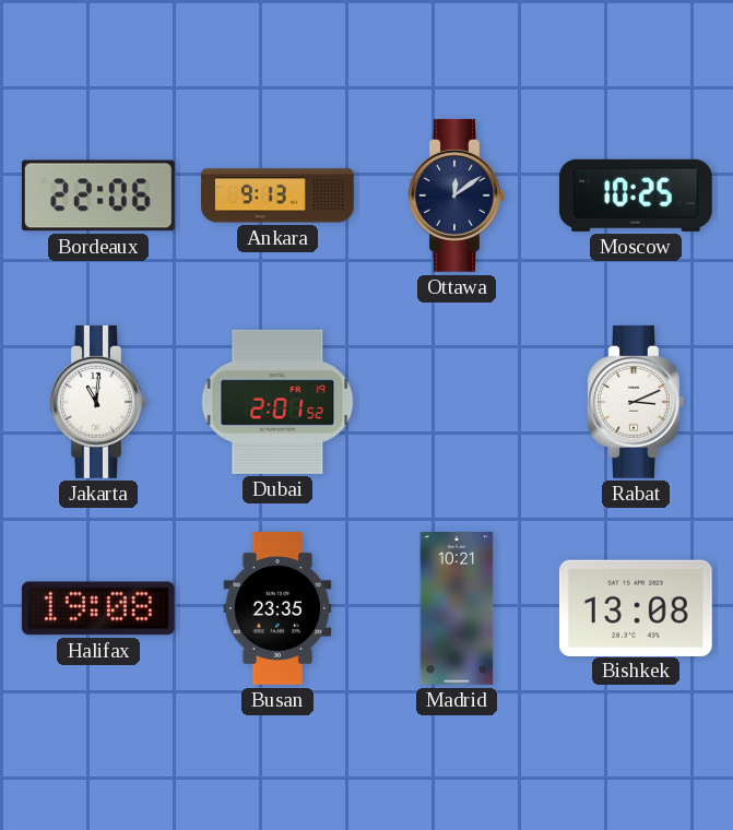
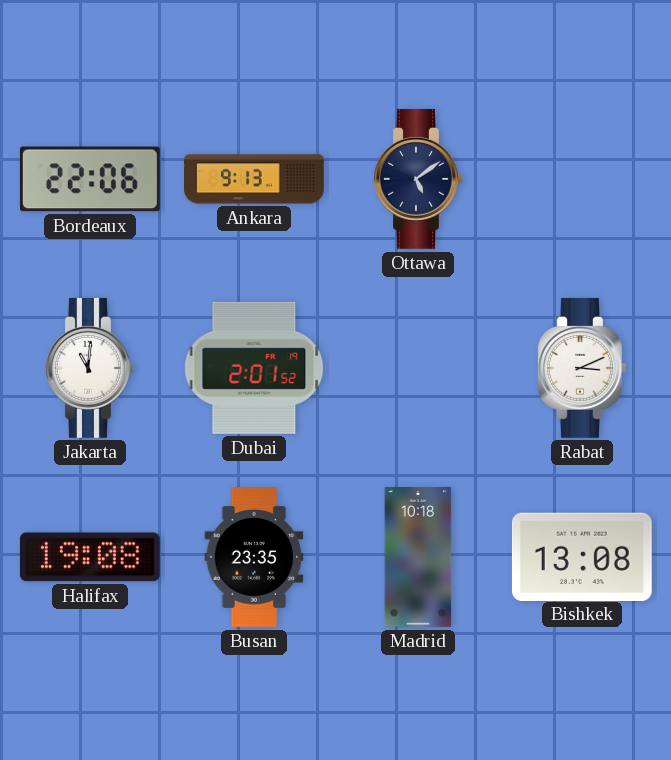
Ottawa: 12:09 -> 5:09 (418, 179)
Moscow: 10:25 -> none (636, 195)
Madrid: 10:21 -> 10:18 (418, 558)
